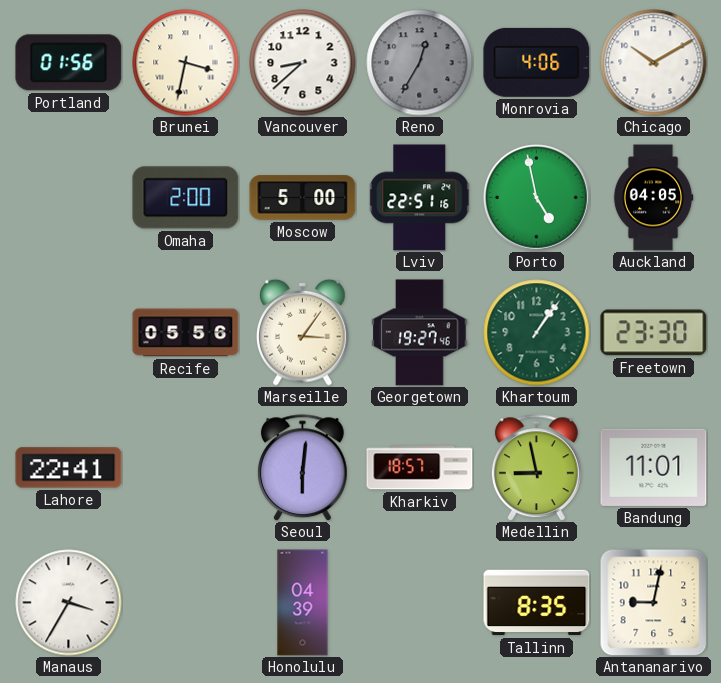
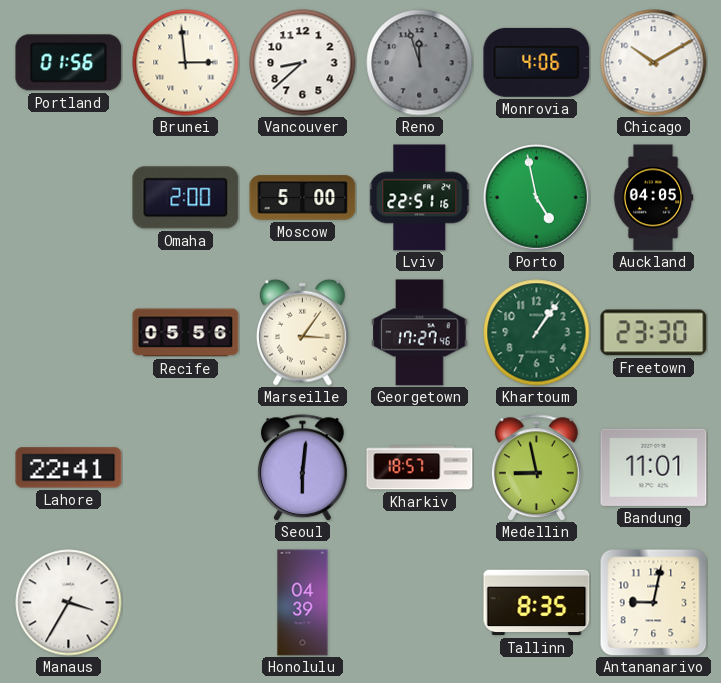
Brunei: 3:32 -> 2:59 (186, 63)
Reno: 12:35 -> 11:57 (420, 63)
Georgetown: 19:27 -> 17:27 (420, 333)
